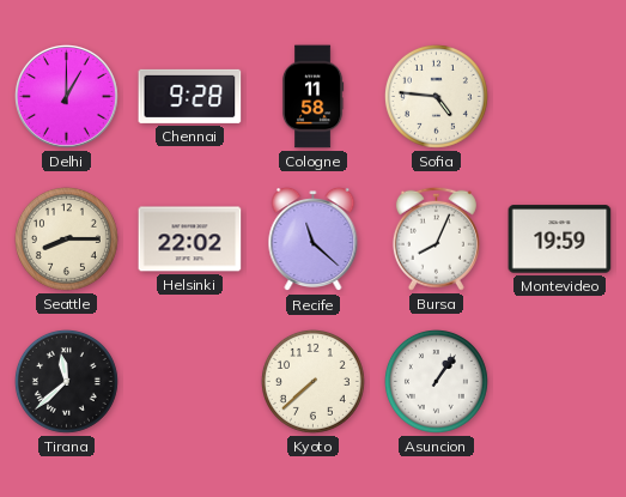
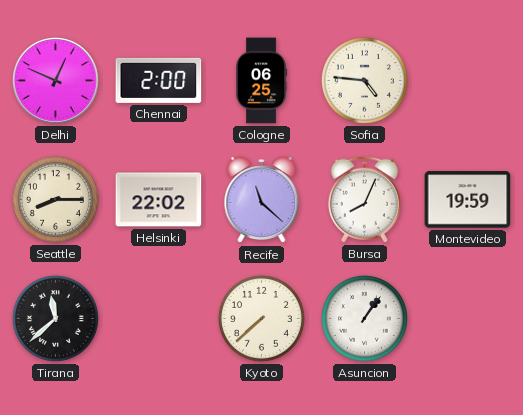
Delhi: 1:00 -> 12:49 (56, 81)
Chennai: 9:28 -> 2:00 (159, 80)
Cologne: 11:58 -> 06:25 (261, 81)
